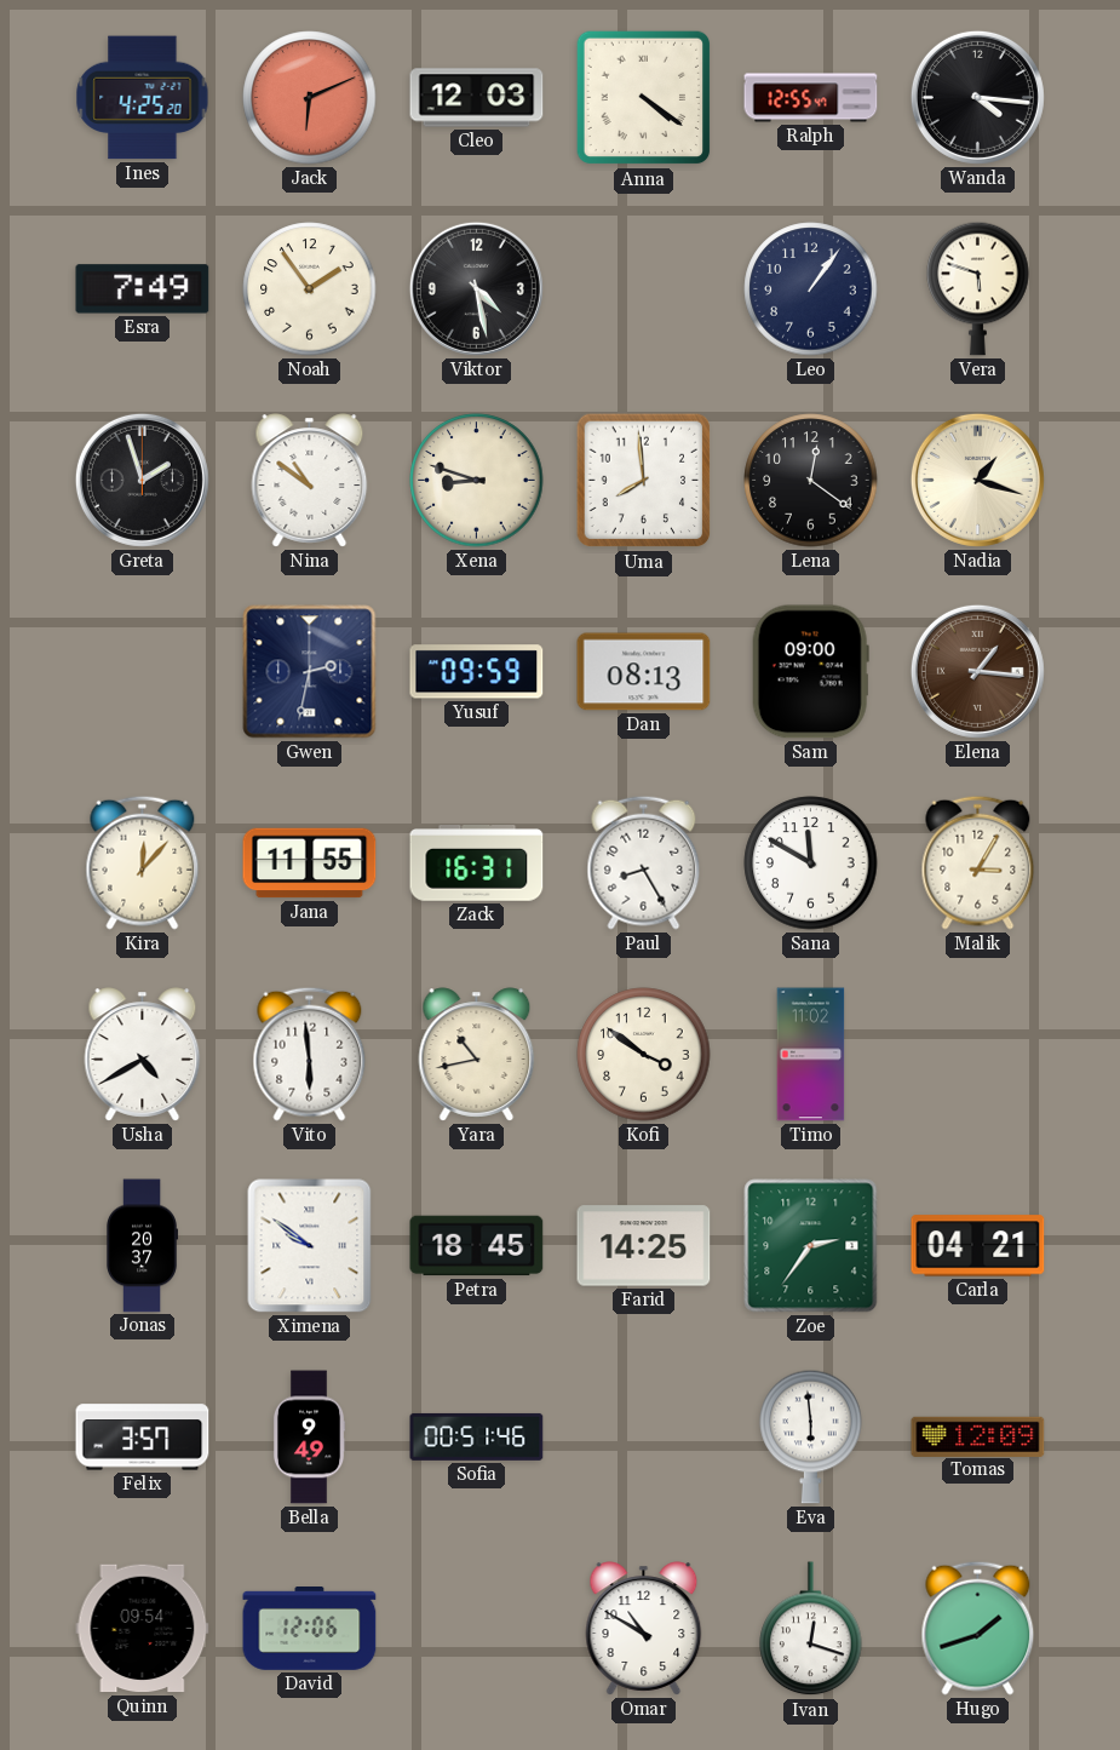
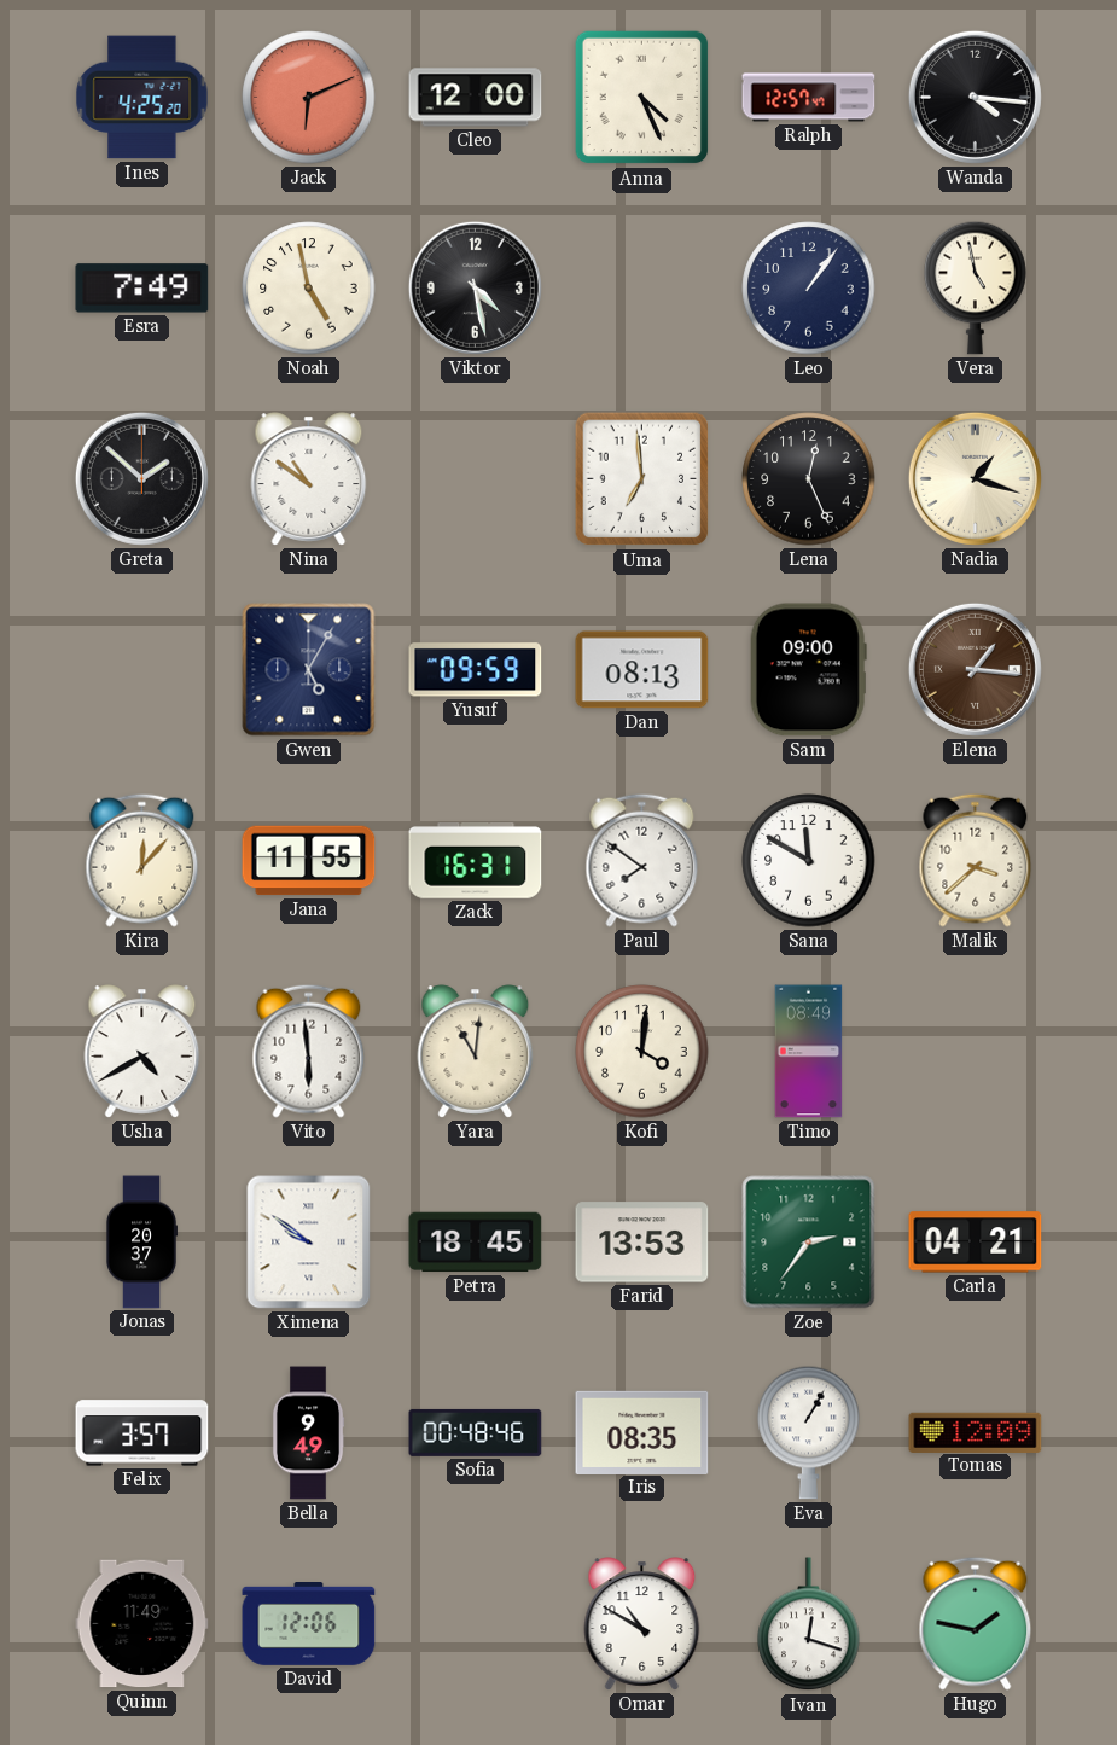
Cleo: 12:03 -> 12:00 (476, 98)
Anna: 4:21 -> 4:26 (642, 98)
Ralph: 12:55 -> 12:57 (809, 98)
Noah: 1:54 -> 4:58 (309, 289)
Vera: 5:48 -> 4:58 (976, 287)
Greta: 1:57 -> 1:52 (141, 478)
Xena: 8:48 -> none (477, 481)
Uma: 7:59 -> 6:59 (642, 479)
Lena: 12:21 -> 12:26 (809, 479)
Gwen: 2:32 -> 5:05 (309, 670)
Paul: 8:25 -> 7:51 (642, 860)
Malik: 3:05 -> 3:38 (976, 860)
Yara: 10:43 -> 11:01 (476, 1052)
Kofi: 3:51 -> 4:01 (642, 1052)
Timo: 11:02 -> 08:49 (809, 1052)
Farid: 14:25 -> 13:53 (642, 1243)
Sofia: 00:51 -> 00:48 (476, 1432)
Iris: none -> 08:35 (642, 1432)
Eva: 5:59 -> 1:05 (809, 1432)
Quinn: 09:54 -> 11:49 (142, 1624)
Hugo: 1:42 -> 1:47 (976, 1623)
